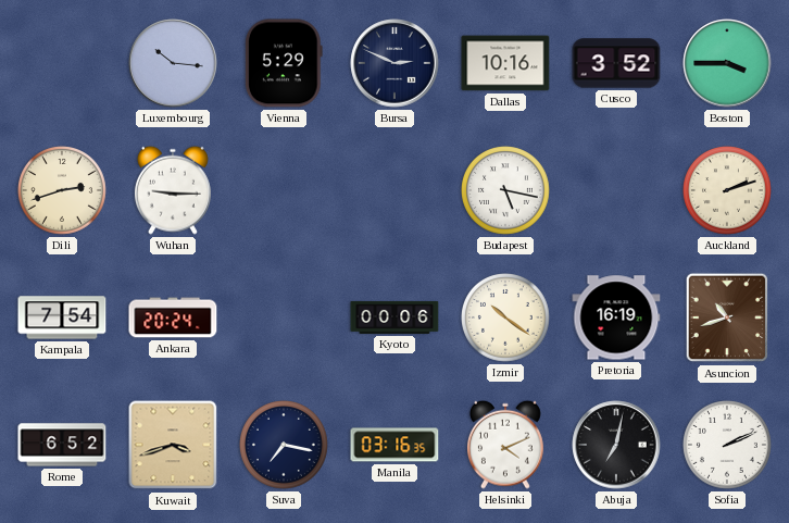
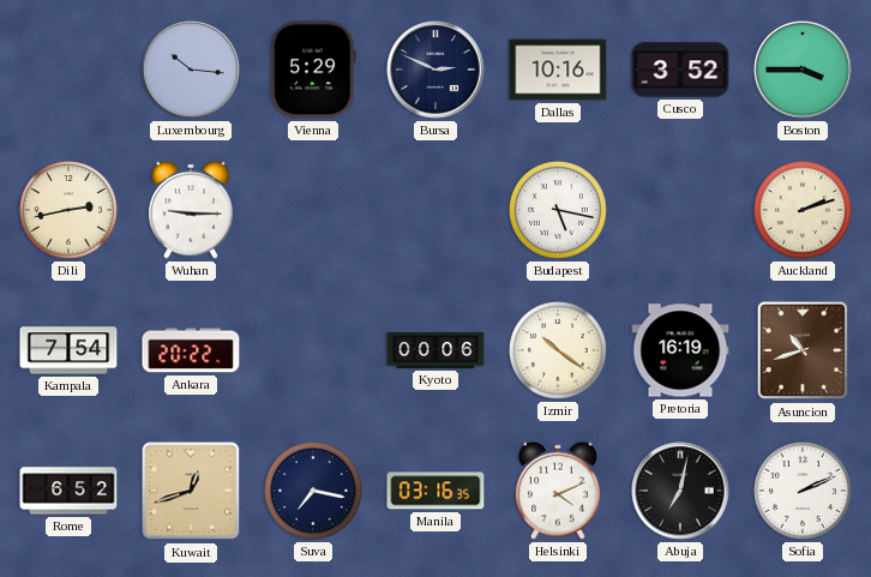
Dili: 2:42 -> 2:43 (70, 211)
Ankara: 20:24 -> 20:22 (191, 350)
Kuwait: 3:42 -> 12:42 (191, 491)
